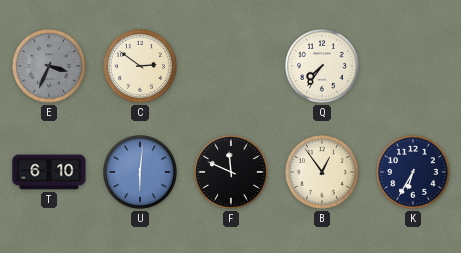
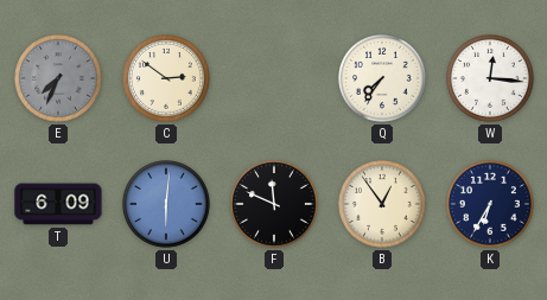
E: 3:34 -> 7:34 (59, 79)
W: none -> 12:16 (491, 79)
T: 6:10 -> 6:09 (58, 204)
